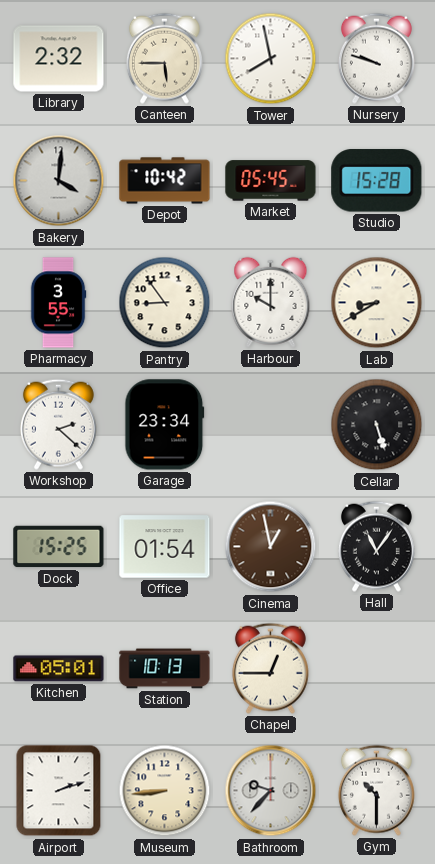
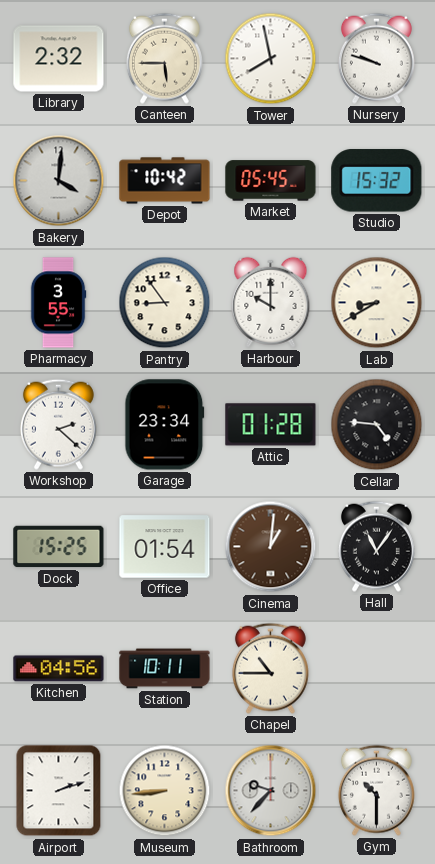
Studio: 15:28 -> 15:32 (377, 181)
Attic: none -> 01:28 (271, 425)
Cellar: 5:27 -> 4:46 (377, 425)
Cinema: 12:58 -> 1:01 (271, 547)
Kitchen: 05:01 -> 04:56 (59, 669)
Station: 10:13 -> 10:11 (165, 669)
Chapel: 12:45 -> 10:45 (270, 668)
